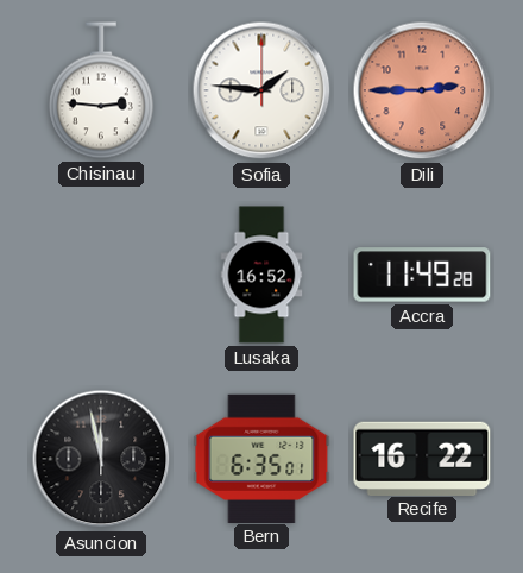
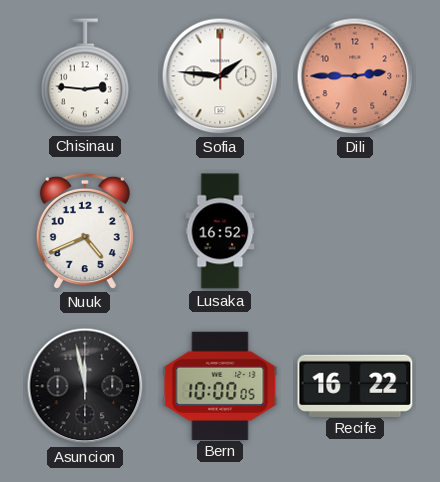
Nuuk: none -> 4:41 (85, 231)
Accra: 11:49 -> none (422, 275)
Bern: 6:35 -> 10:00 (220, 385)
